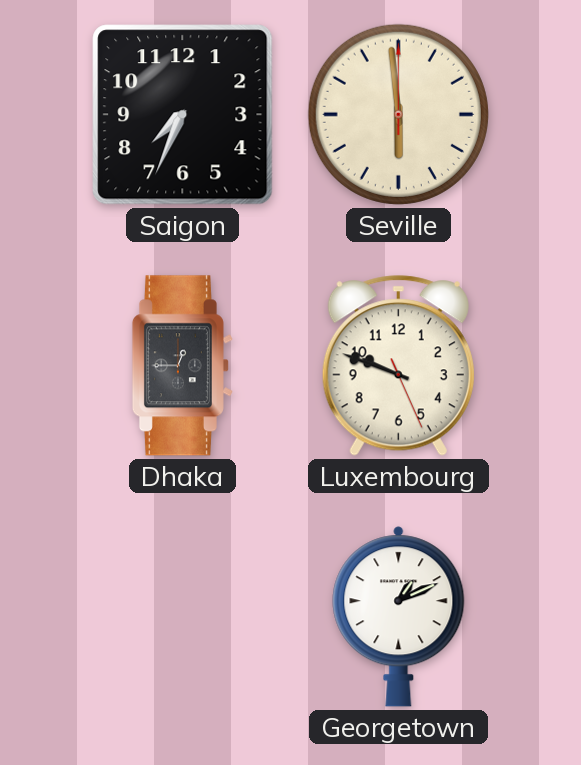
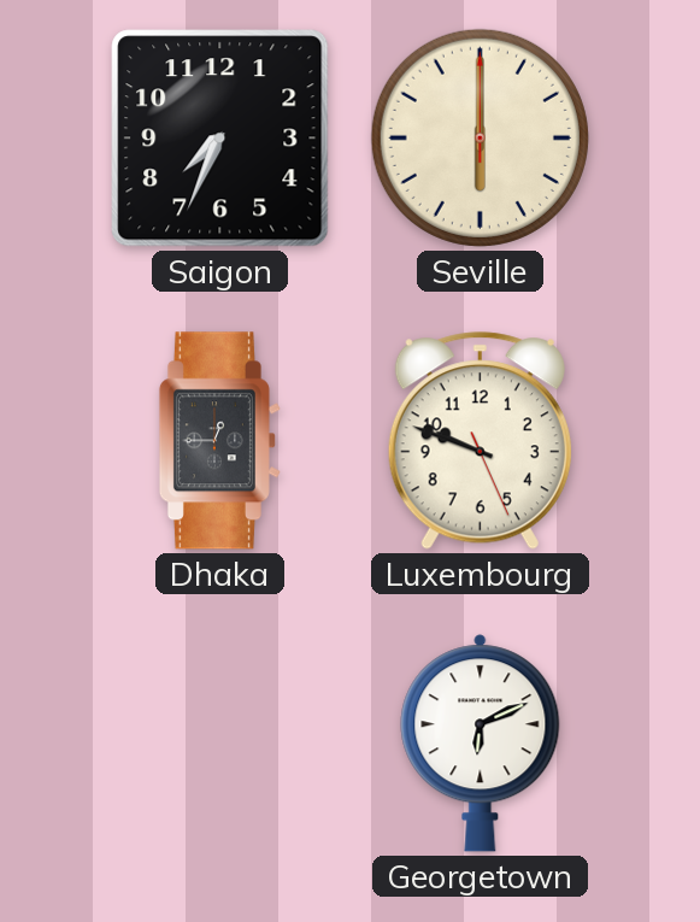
Seville: 5:59 -> 6:00 (480, 137)
Georgetown: 1:11 -> 6:11 (481, 744)
